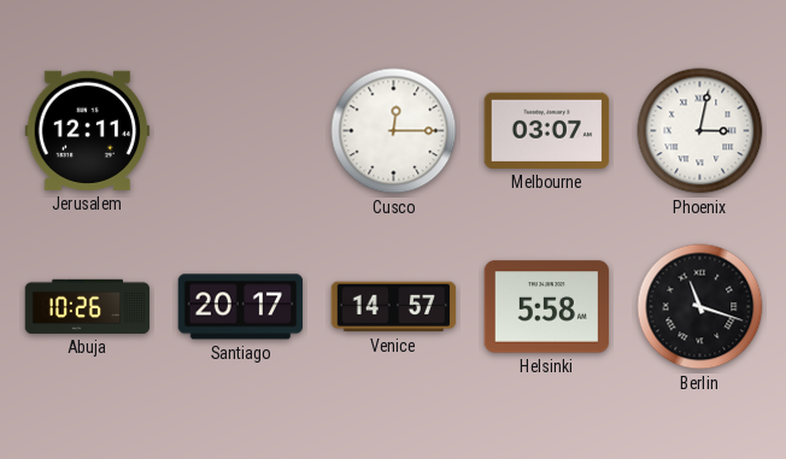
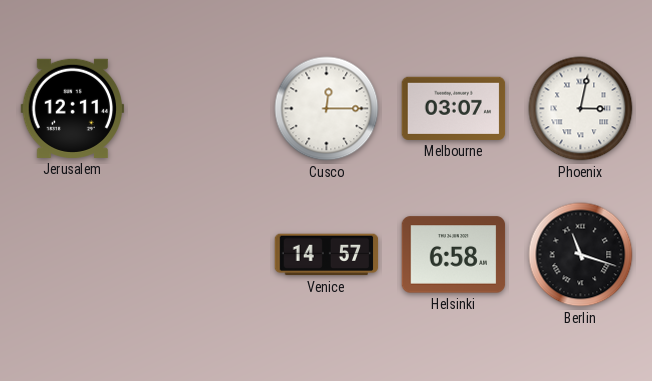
Abuja: 10:26 -> none (88, 306)
Santiago: 20:17 -> none (241, 307)
Helsinki: 5:58 -> 6:58 (454, 255)
